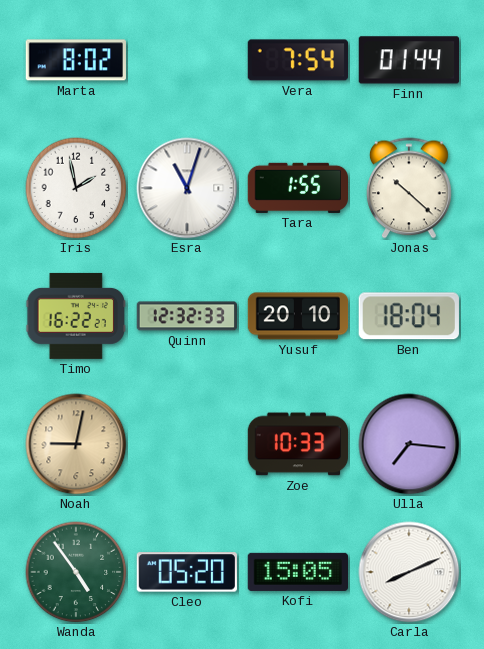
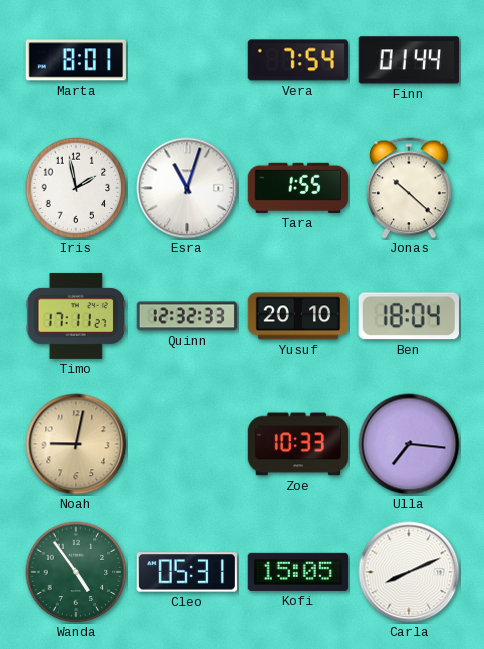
Marta: 8:02 -> 8:01 (75, 60)
Timo: 16:22 -> 17:11 (76, 316)
Cleo: 05:20 -> 05:31 (187, 572)
